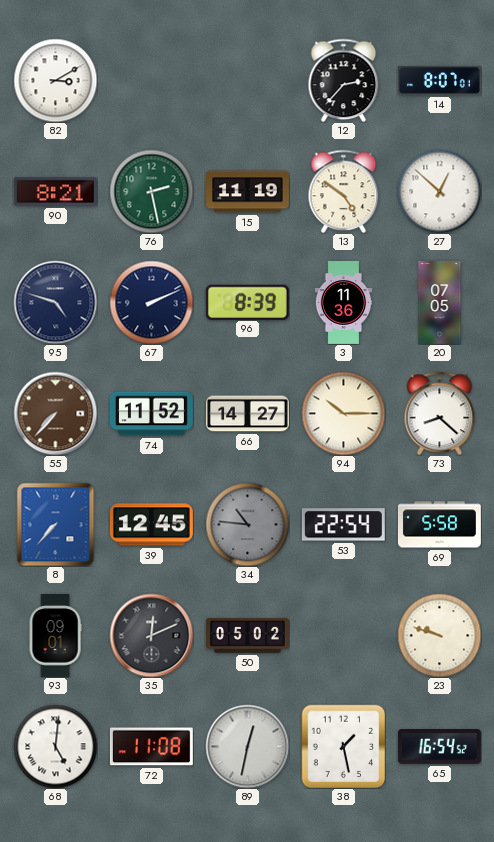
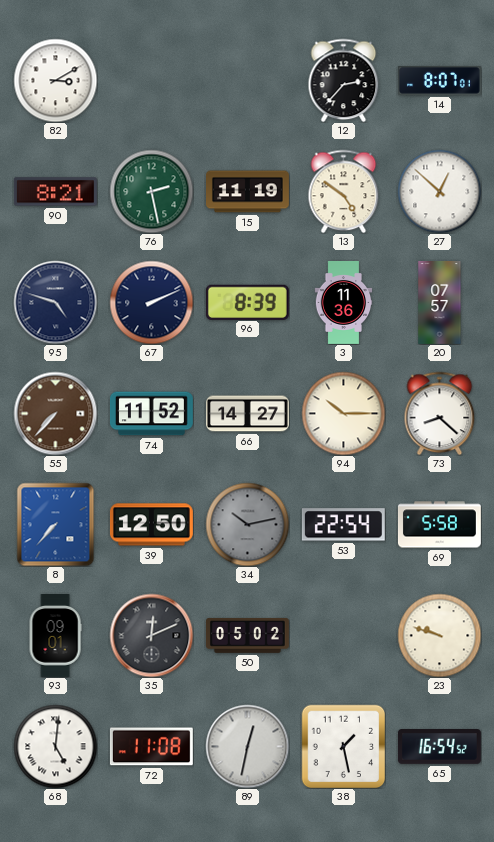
20: 07:05 -> 07:57 (440, 303)
39: 12:45 -> 12:50 (151, 525)
34: 10:46 -> 10:13 (247, 524)
